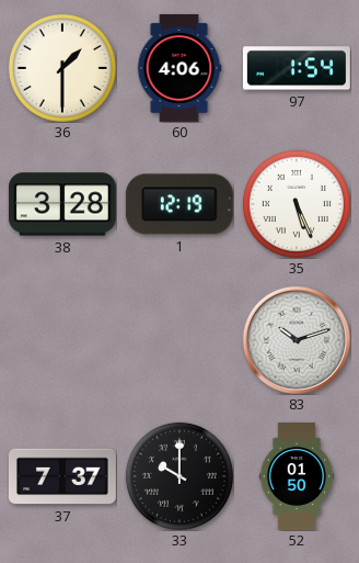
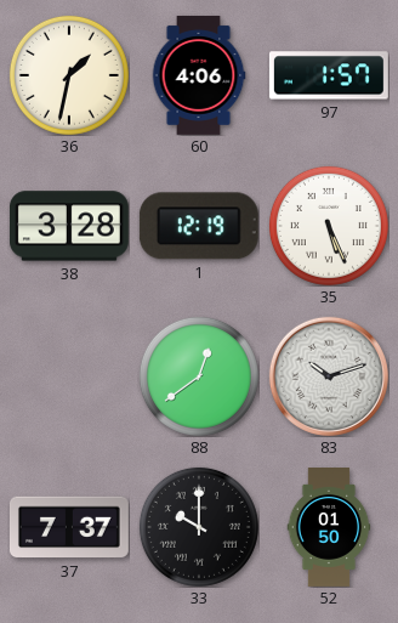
36: 1:30 -> 1:32 (69, 75)
97: 1:54 -> 1:57 (329, 75)
88: none -> 12:39 (199, 376)
